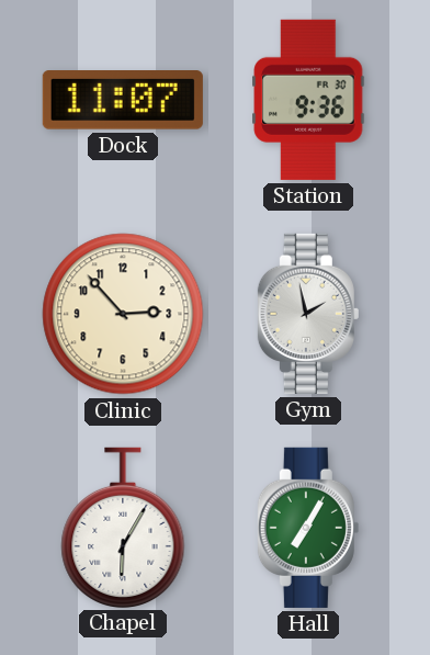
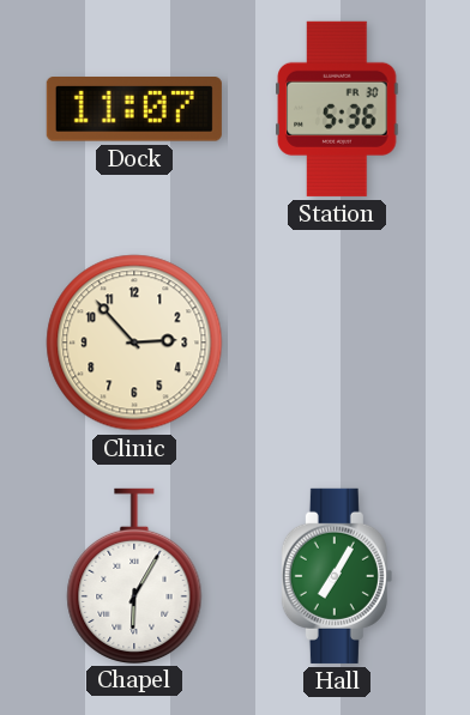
Station: 9:36 -> 5:36 (337, 109)
Gym: 1:58 -> none (308, 314)
